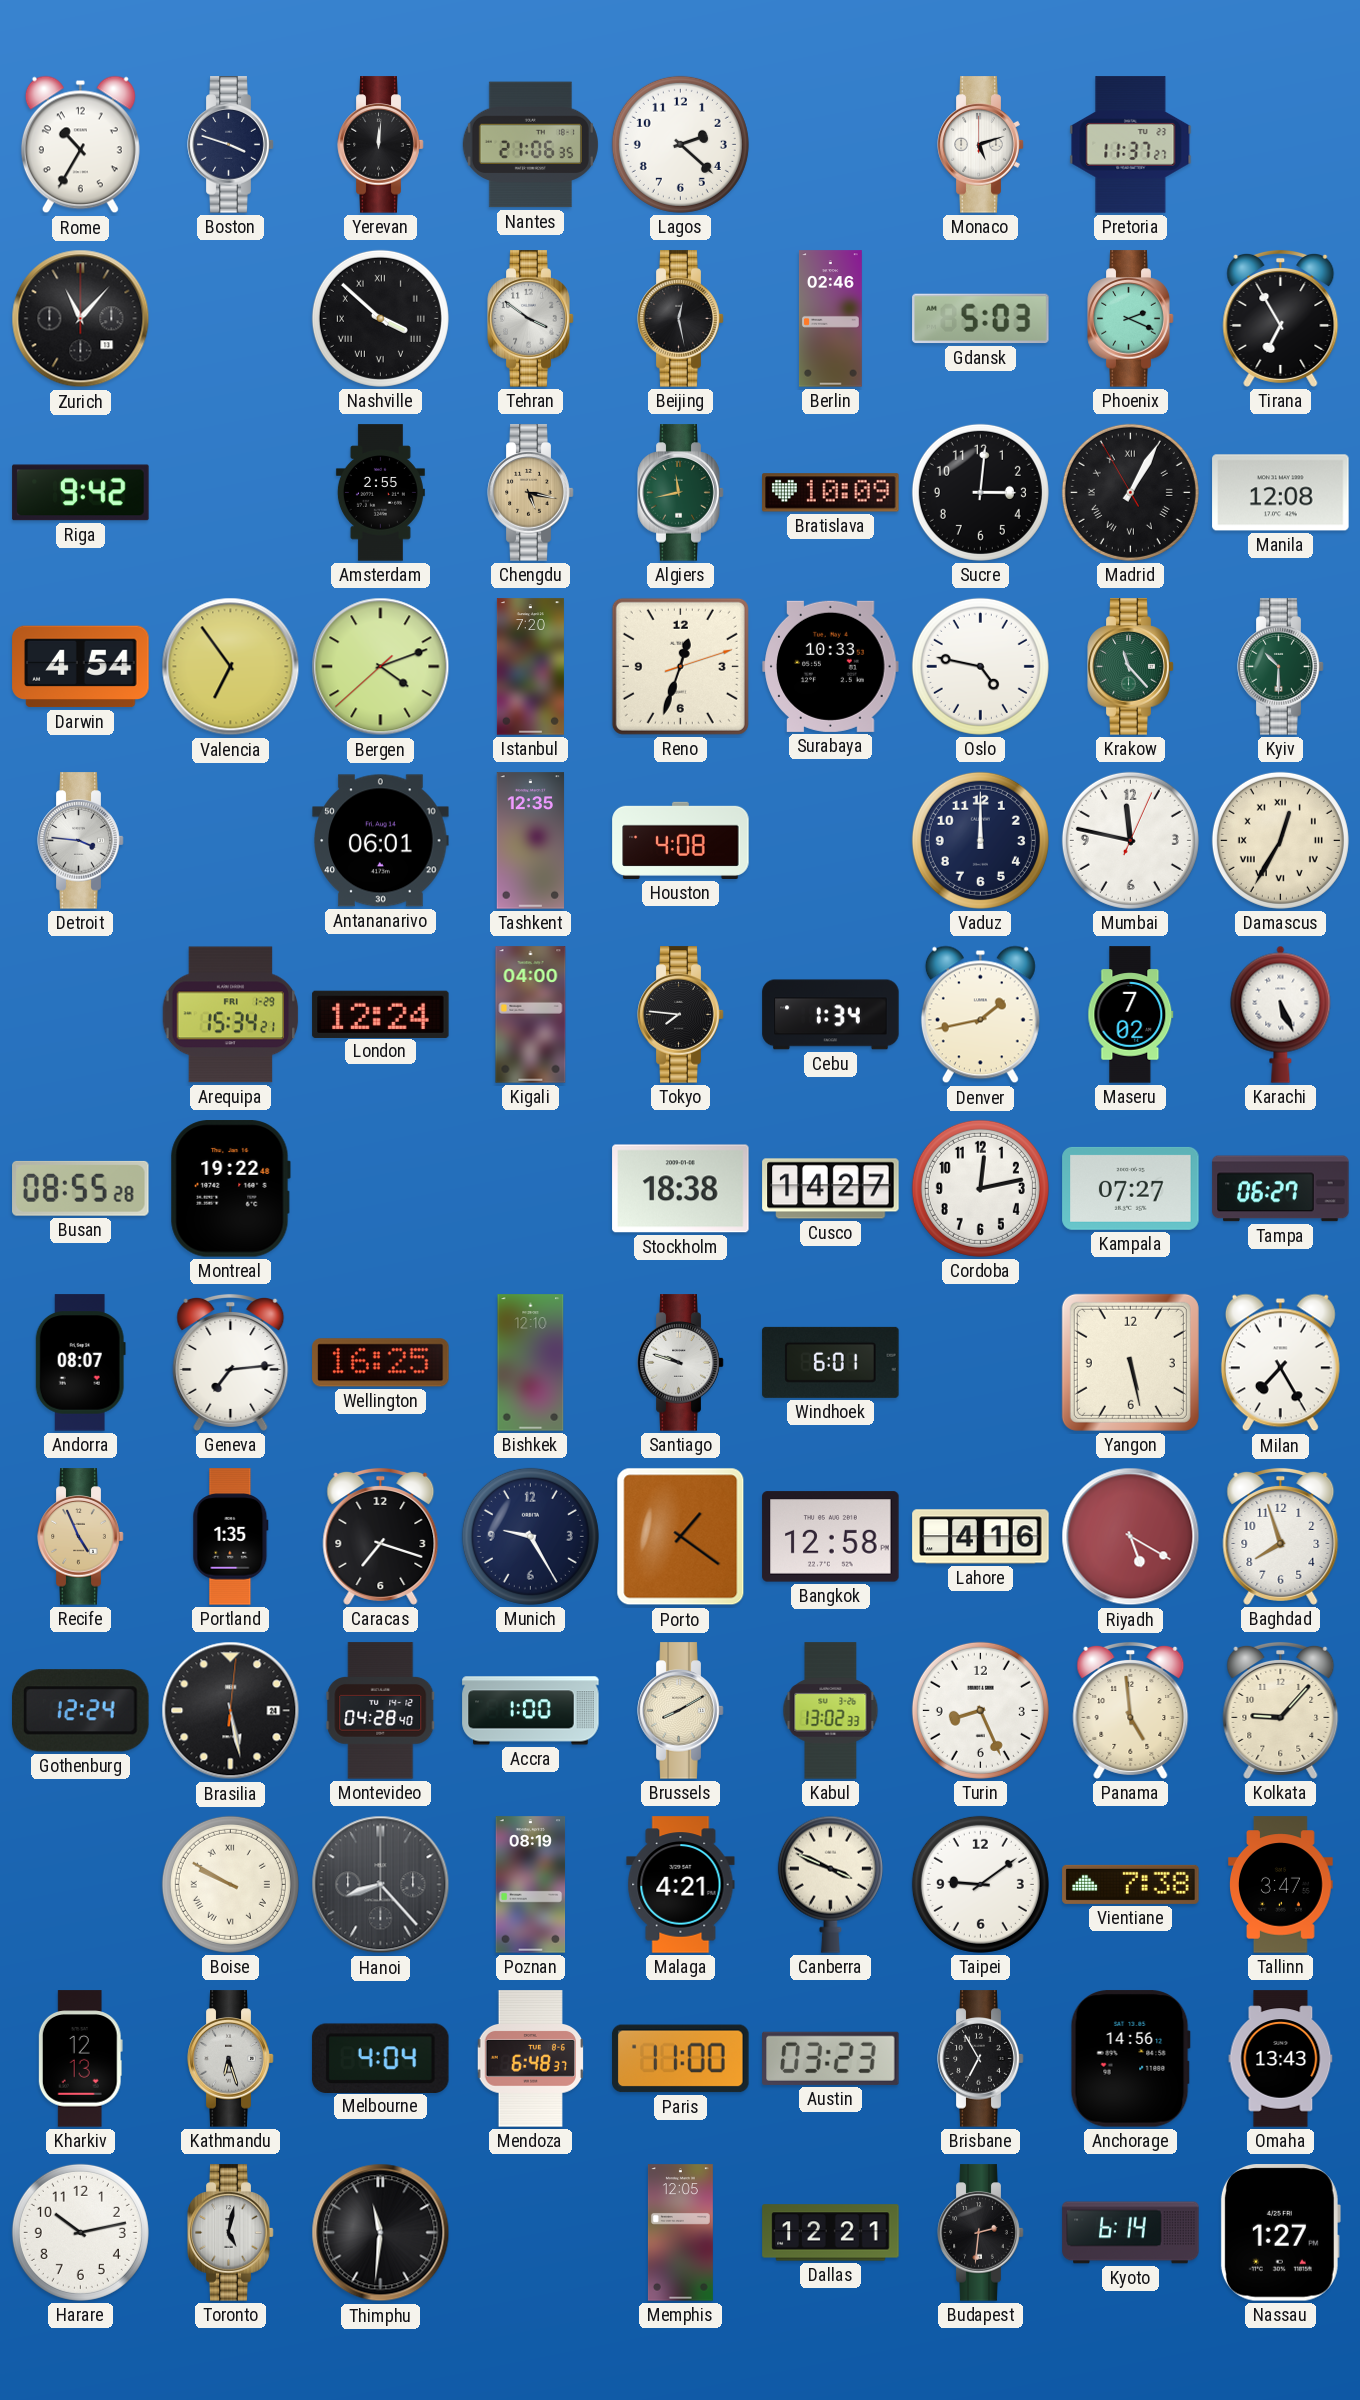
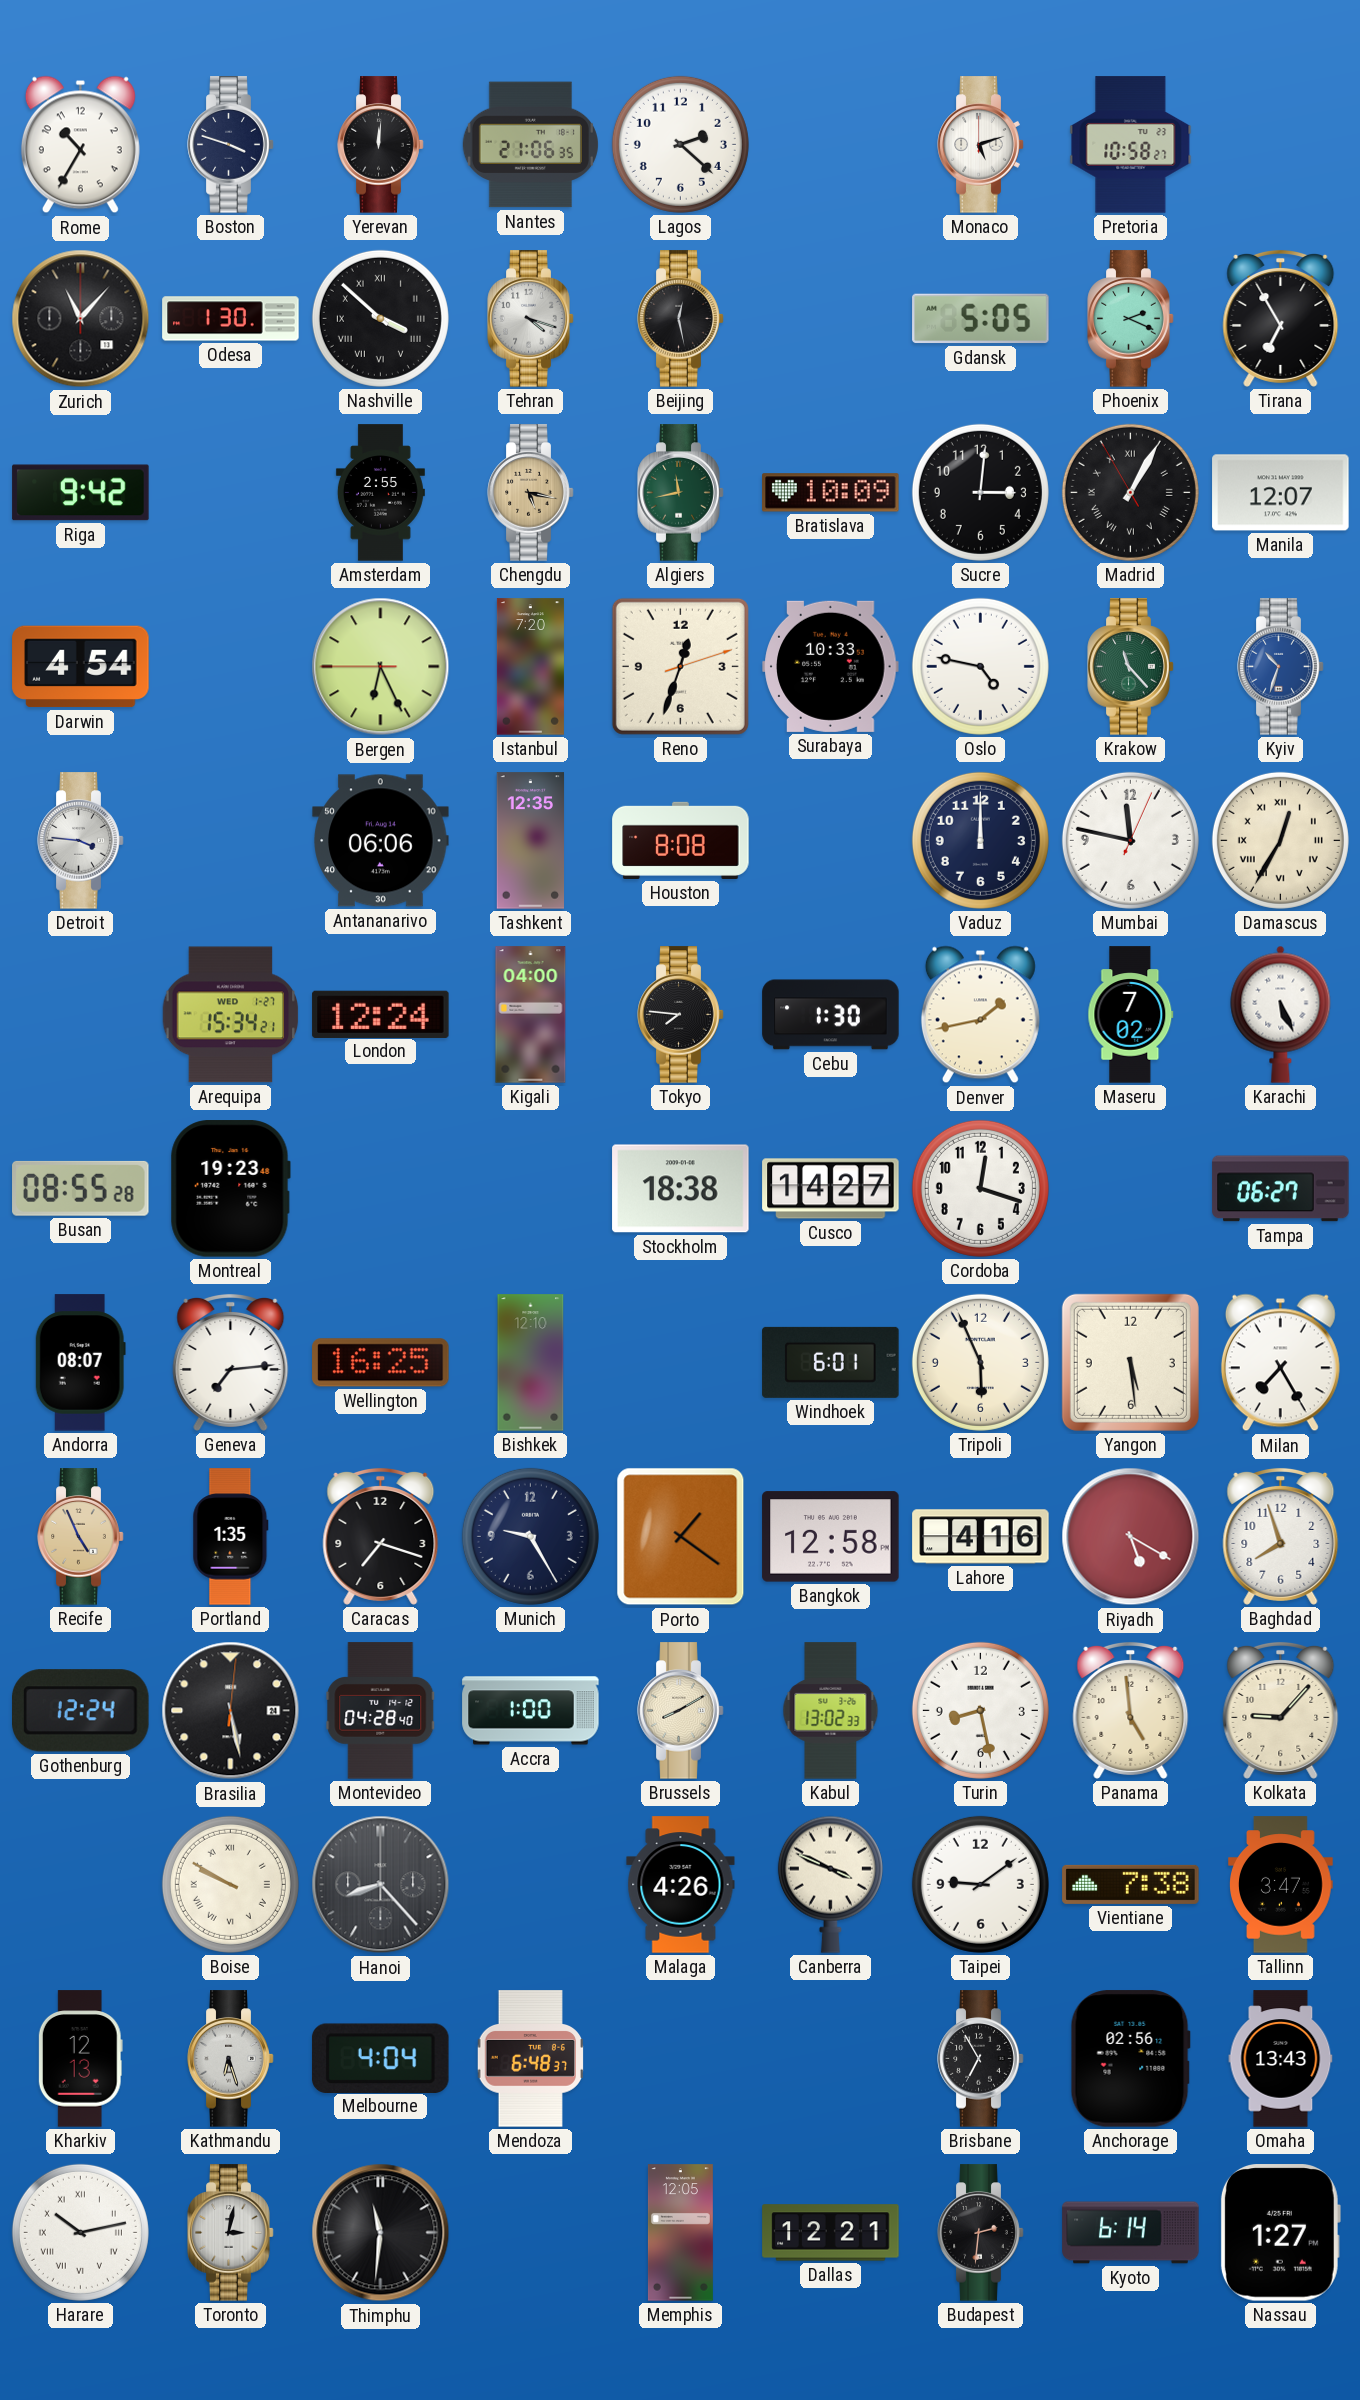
Pretoria: 11:37 -> 10:58 (1131, 145)
Odesa: none -> 1:30 (231, 319)
Tehran: 3:51 -> 4:18 (531, 319)
Berlin: 02:46 -> none (831, 319)
Gdansk: 5:03 -> 5:05 (981, 319)
Manila: 12:08 -> 12:07 (1281, 493)
Valencia: 6:54 -> none (231, 667)
Bergen: 4:11 -> 6:25 (381, 667)
Kyiv: 10:30 -> 10:33 (1281, 667)
Kyiv dial: green -> blue (1281, 667)
Antananarivo: 06:01 -> 06:06 (381, 841)
Houston: 4:08 -> 8:08 (681, 840)
Arequipa date: FRI 1-29 -> WED 1-27 (231, 1015)
Cebu: 1:34 -> 1:30 (831, 1015)
Montreal: 19:22 -> 19:23 (230, 1189)
Cordoba: 12:13 -> 12:18 (980, 1188)
Kampala: 07:27 -> none (1131, 1188)
Santiago: 9:48 -> none (681, 1363)
Tripoli: none -> 5:56 (980, 1362)
Yangon: 5:28 -> 5:29 (1130, 1362)
Turin: 8:26 -> 8:28 (980, 1710)
Poznan: 08:19 -> none (531, 1885)
Malaga: 4:21 -> 4:26 (681, 1885)
Paris: 11:00 -> none (681, 2059)
Austin: 03:23 -> none (831, 2058)
Anchorage: 14:56 -> 02:56 (1130, 2059)
Harare numerals: Arabic -> Roman (80, 2232)
Toronto: 5:02 -> 3:02 (231, 2233)
